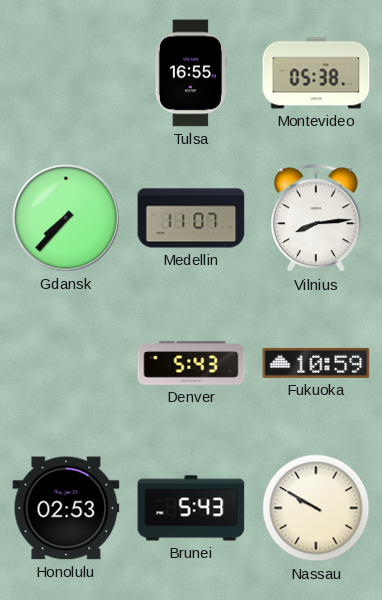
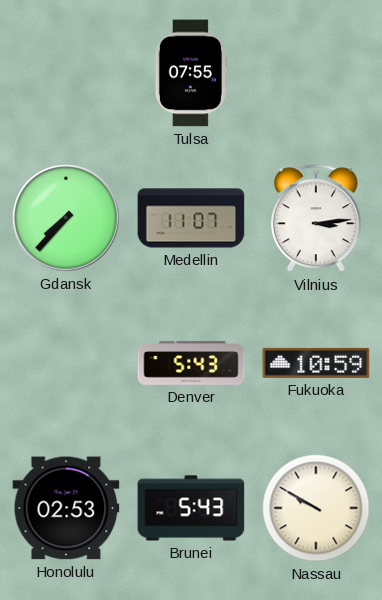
Tulsa: 16:55 -> 07:55 (190, 73)
Montevideo: 05:38 -> none (316, 73)
Vilnius: 8:14 -> 3:14 (316, 219)
